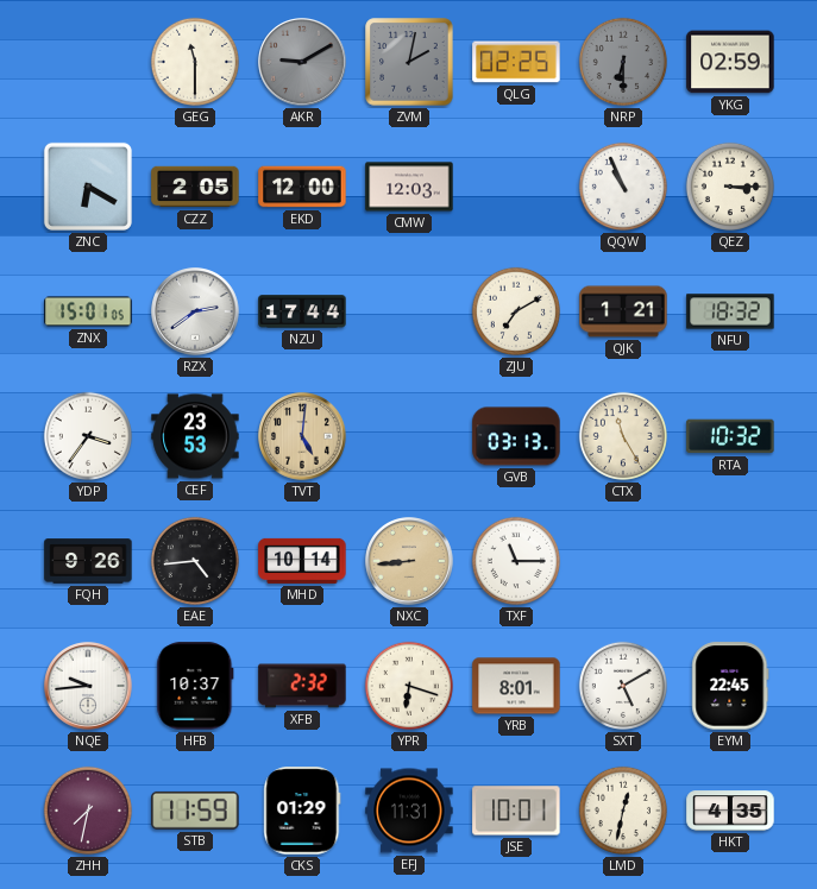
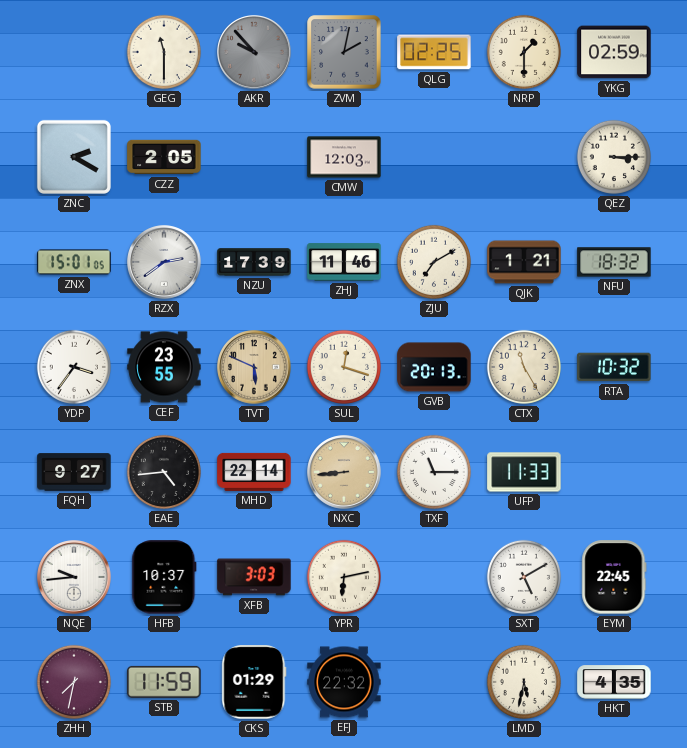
AKR: 9:10 -> 9:53 (254, 52)
NRP: 6:30 -> 1:30 (524, 52)
NRP dial: grey -> cream (524, 52)
ZNC: 6:20 -> 2:20 (74, 157)
EKD: 12:00 -> none (302, 187)
QQW: 10:56 -> none (623, 187)
NZU: 17:44 -> 17:39 (254, 262)
ZHJ: none -> 11:46 (344, 262)
CEF: 23:53 -> 23:55 (164, 367)
TVT: 5:01 -> 5:49 (254, 367)
SUL: none -> 12:18 (344, 367)
GVB: 03:13 -> 20:13 (434, 367)
FQH: 9:26 -> 9:27 (74, 472)
MHD: 10:14 -> 22:14 (254, 472)
UFP: none -> 11:33 (524, 472)
XFB: 2:32 -> 3:03 (254, 577)
YPR: 6:18 -> 6:13 (344, 577)
YRB: 8:01 -> none (516, 686)
EFJ: 11:31 -> 22:32 (344, 682)
JSE: 10:01 -> none (516, 811)
LMD: 12:32 -> 5:32 (524, 682)
